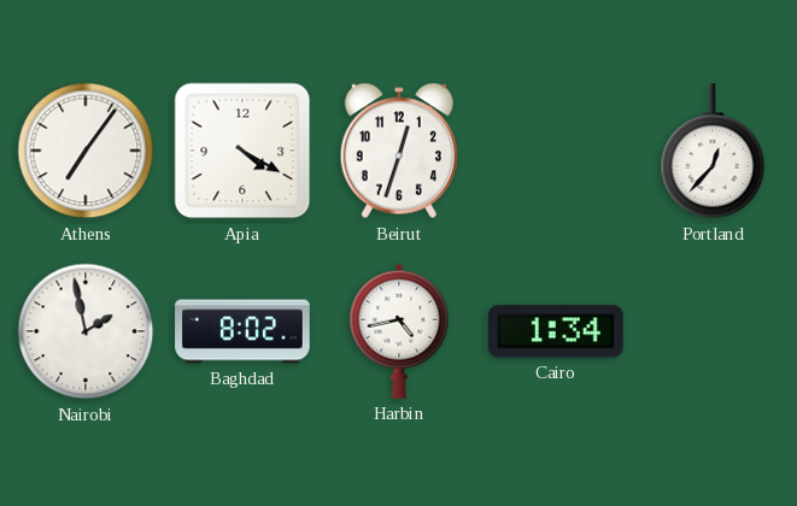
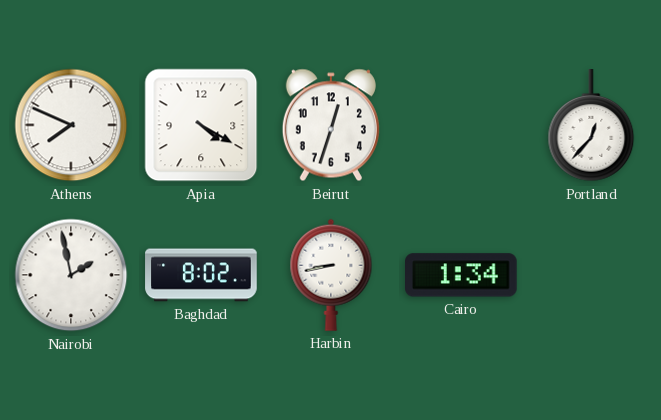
Athens: 7:06 -> 7:49 (71, 125)
Harbin: 4:43 -> 8:43 (331, 275)
